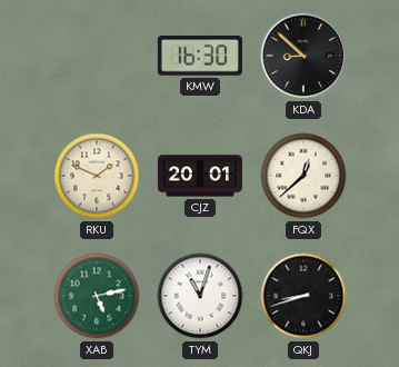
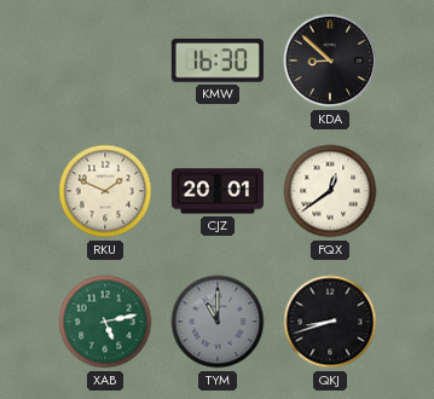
FQX: 12:38 -> 12:39 (330, 191)
TYM: 11:03 -> 11:00 (218, 322)
TYM dial: white -> grey (218, 322)
